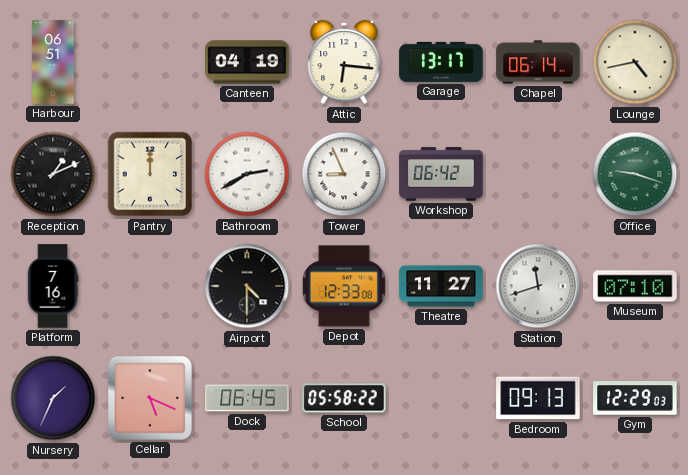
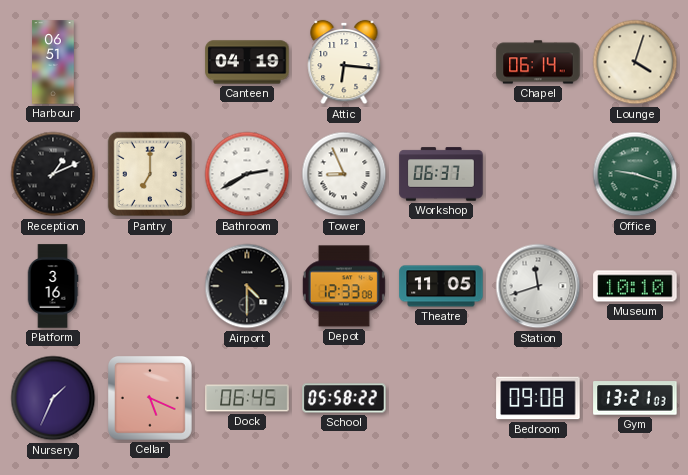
Garage: 13:17 -> none (441, 62)
Lounge: 4:43 -> 4:03 (635, 62)
Pantry: 12:00 -> 7:00 (150, 174)
Workshop: 06:42 -> 06:37 (441, 174)
Platform: 7:16 -> 3:16 (53, 286)
Theatre: 11:27 -> 11:05 (441, 286)
Museum: 07:10 -> 10:10 (635, 286)
Bedroom: 09:13 -> 09:08 (538, 398)
Gym: 12:29 -> 13:21 (635, 398)
